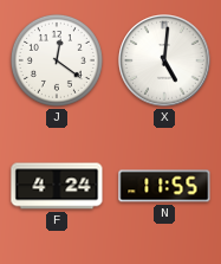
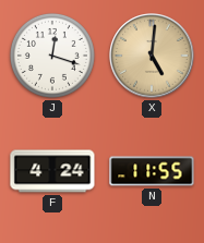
J: 12:21 -> 12:18 (52, 56)
X dial: white -> champagne (152, 56)
